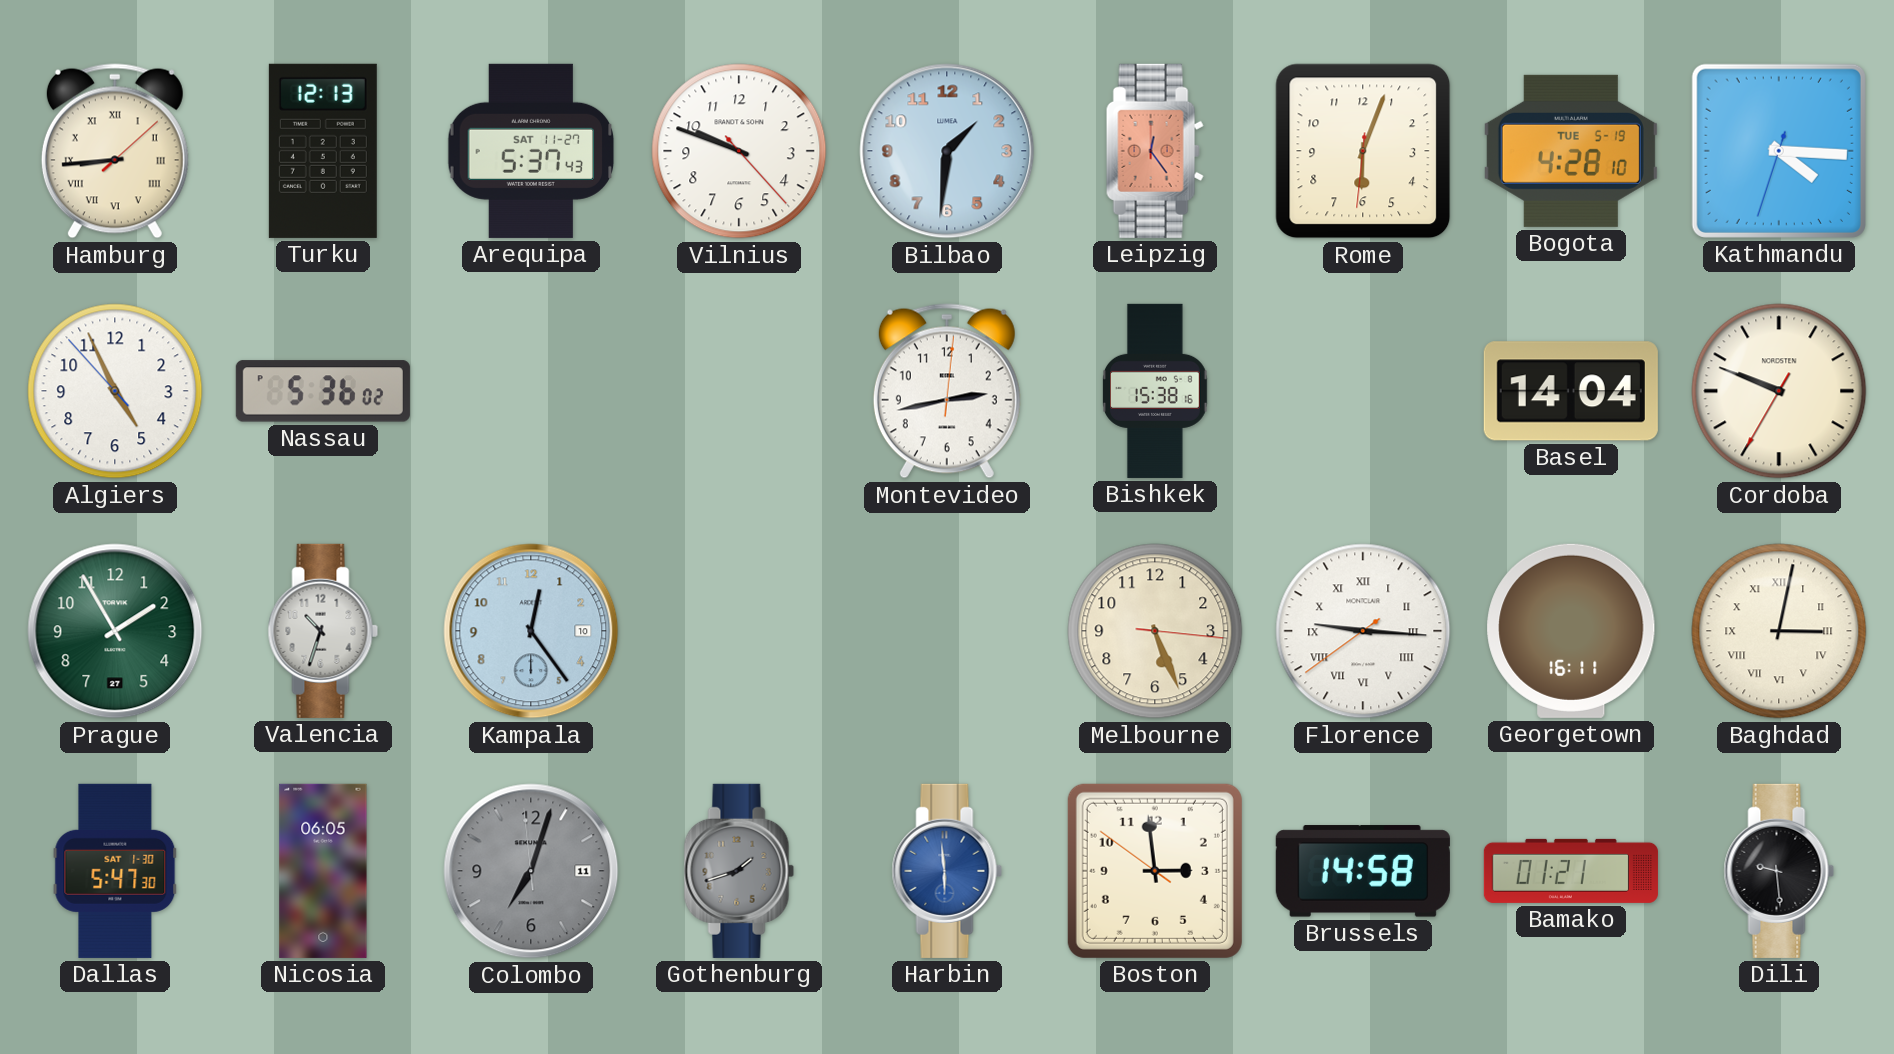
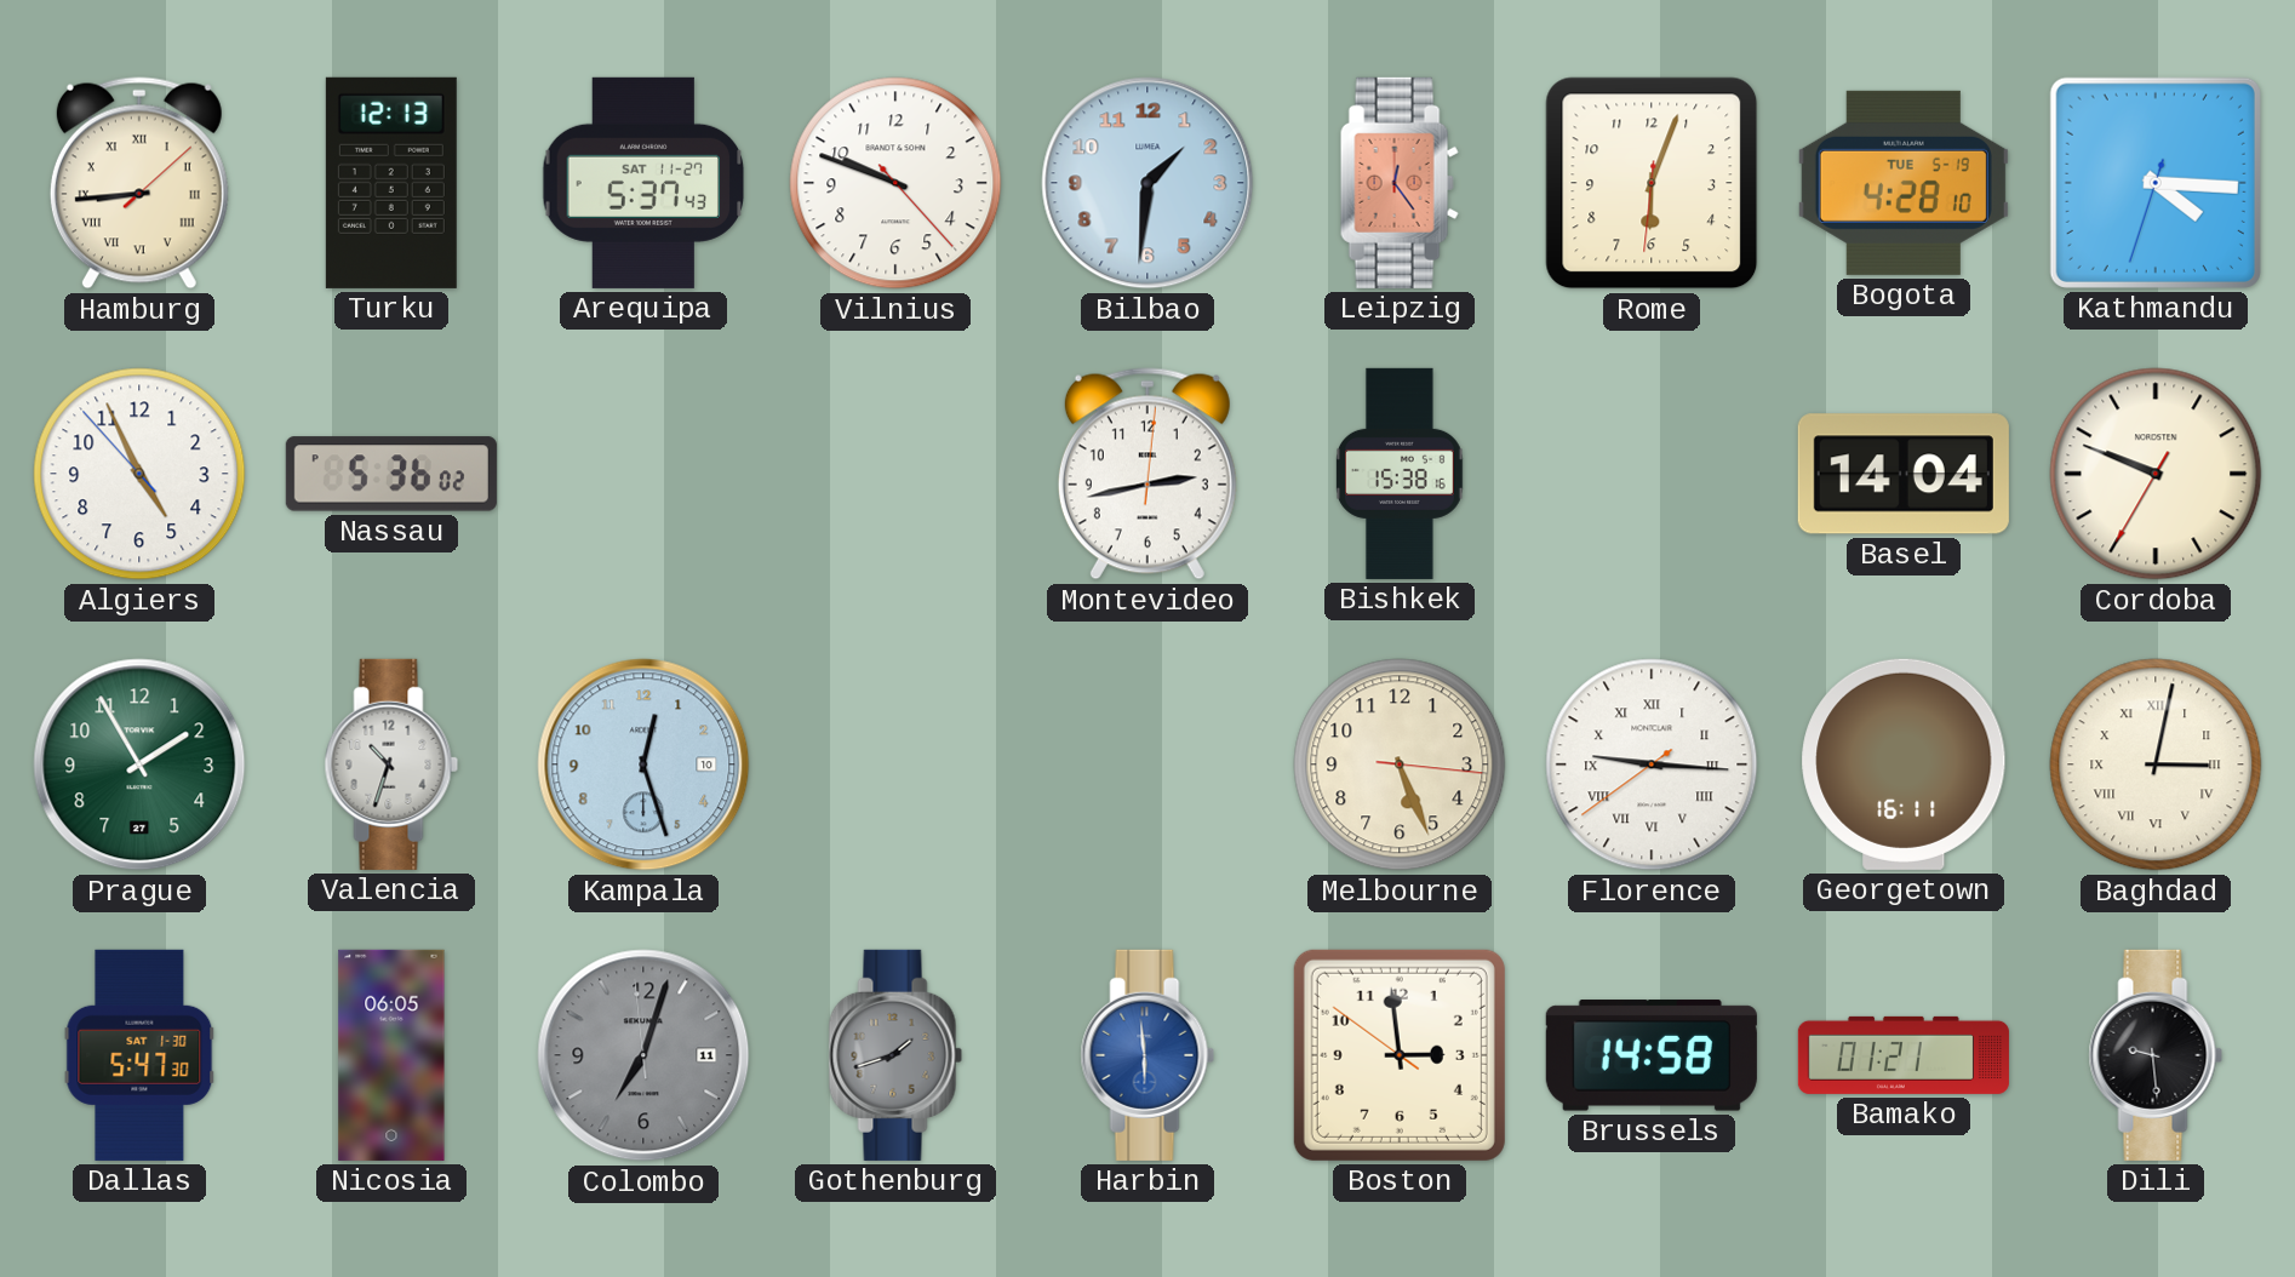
Kampala: 12:24 -> 12:27 (643, 765)
